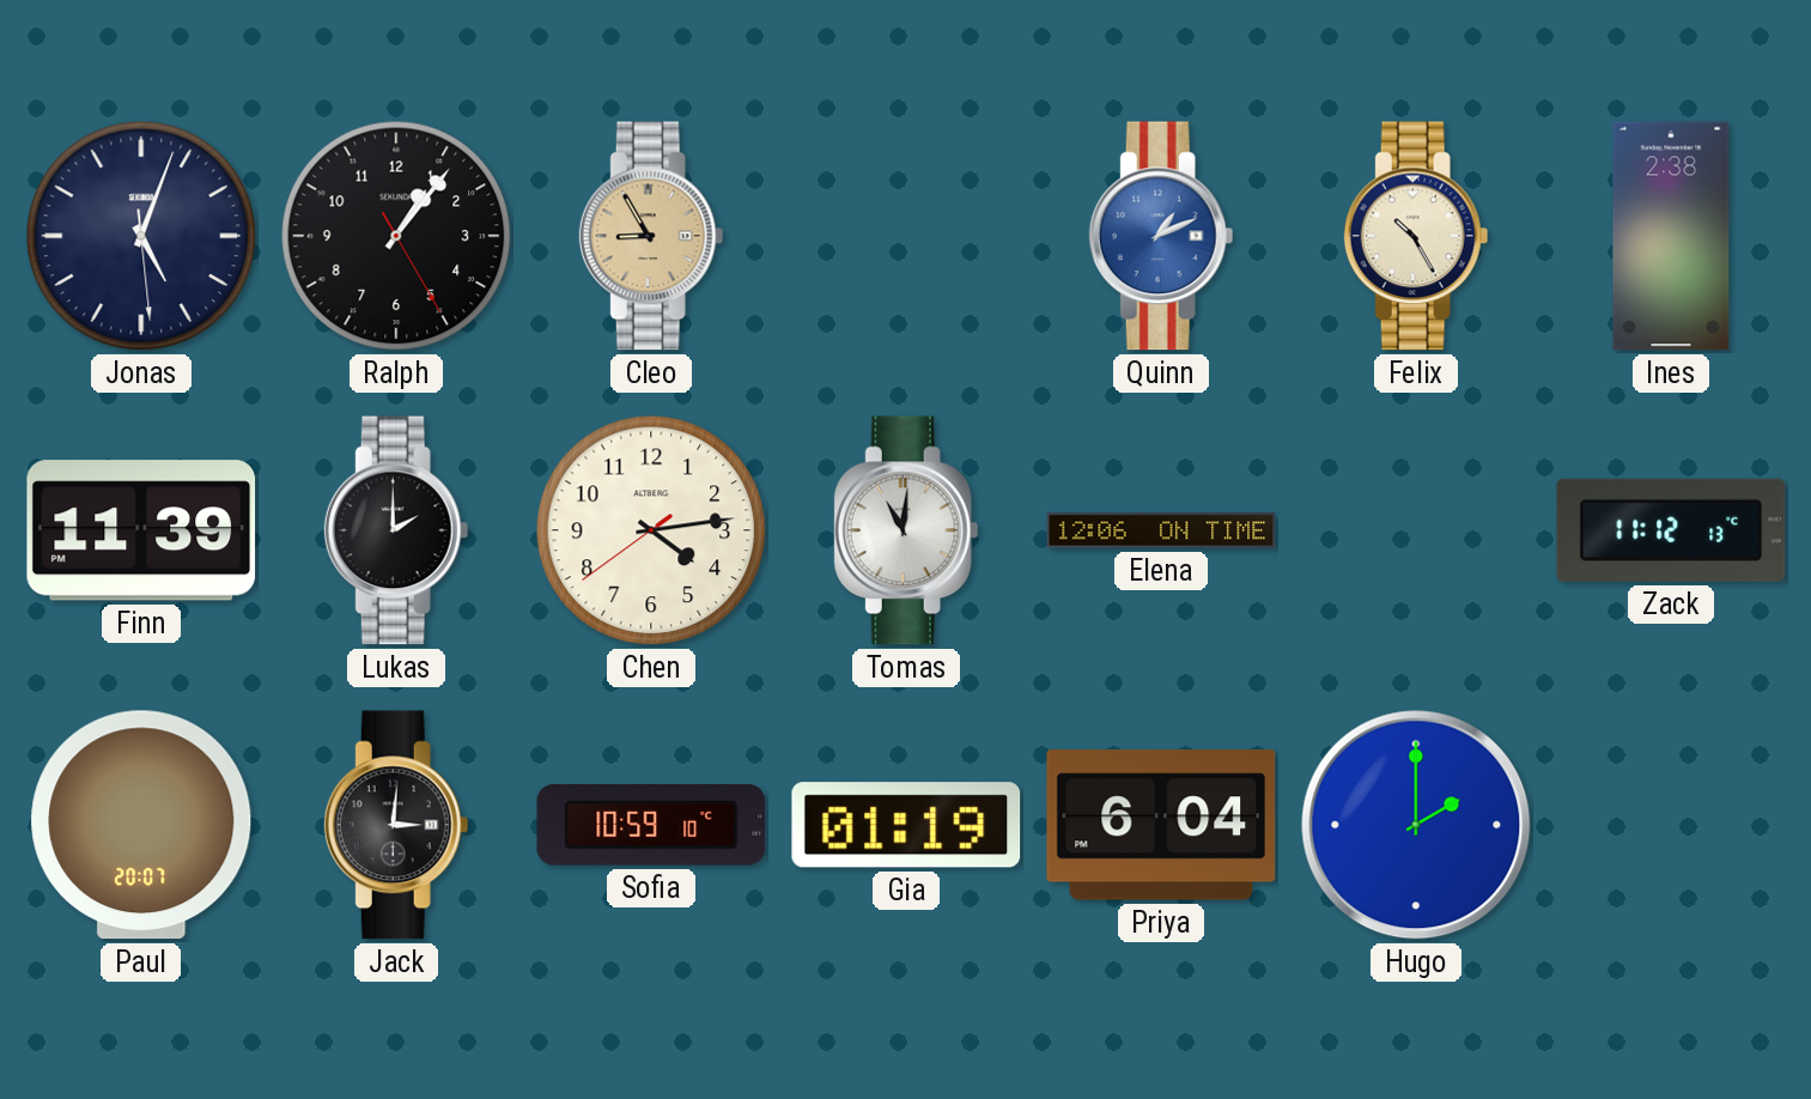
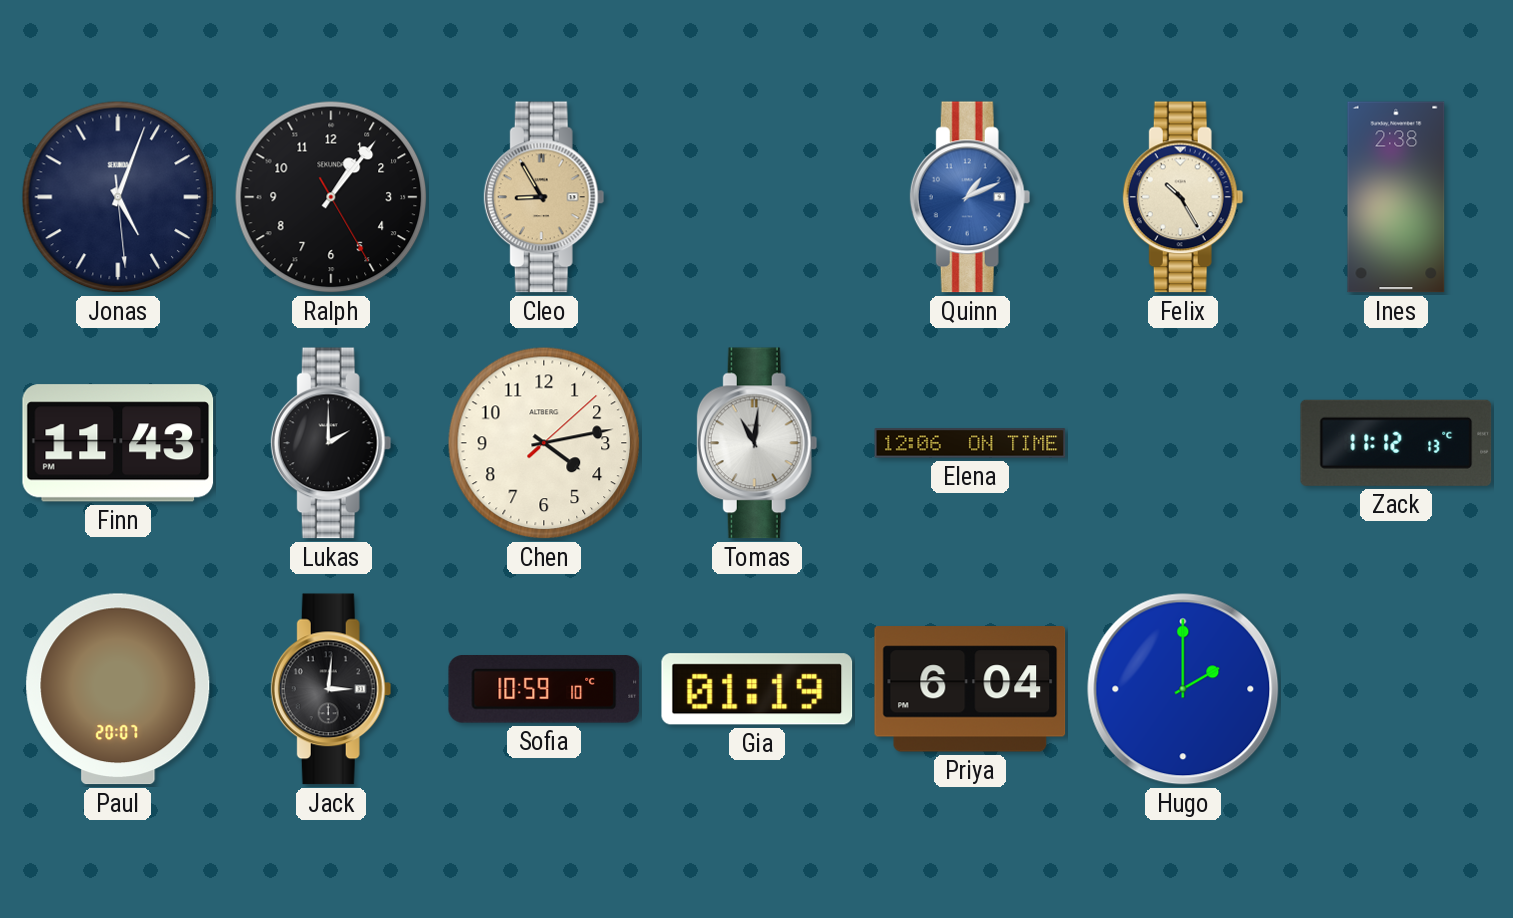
Finn: 11:39 -> 11:43 (118, 443)
Chen: 4:13:39 -> 4:13:08 (544, 443)
